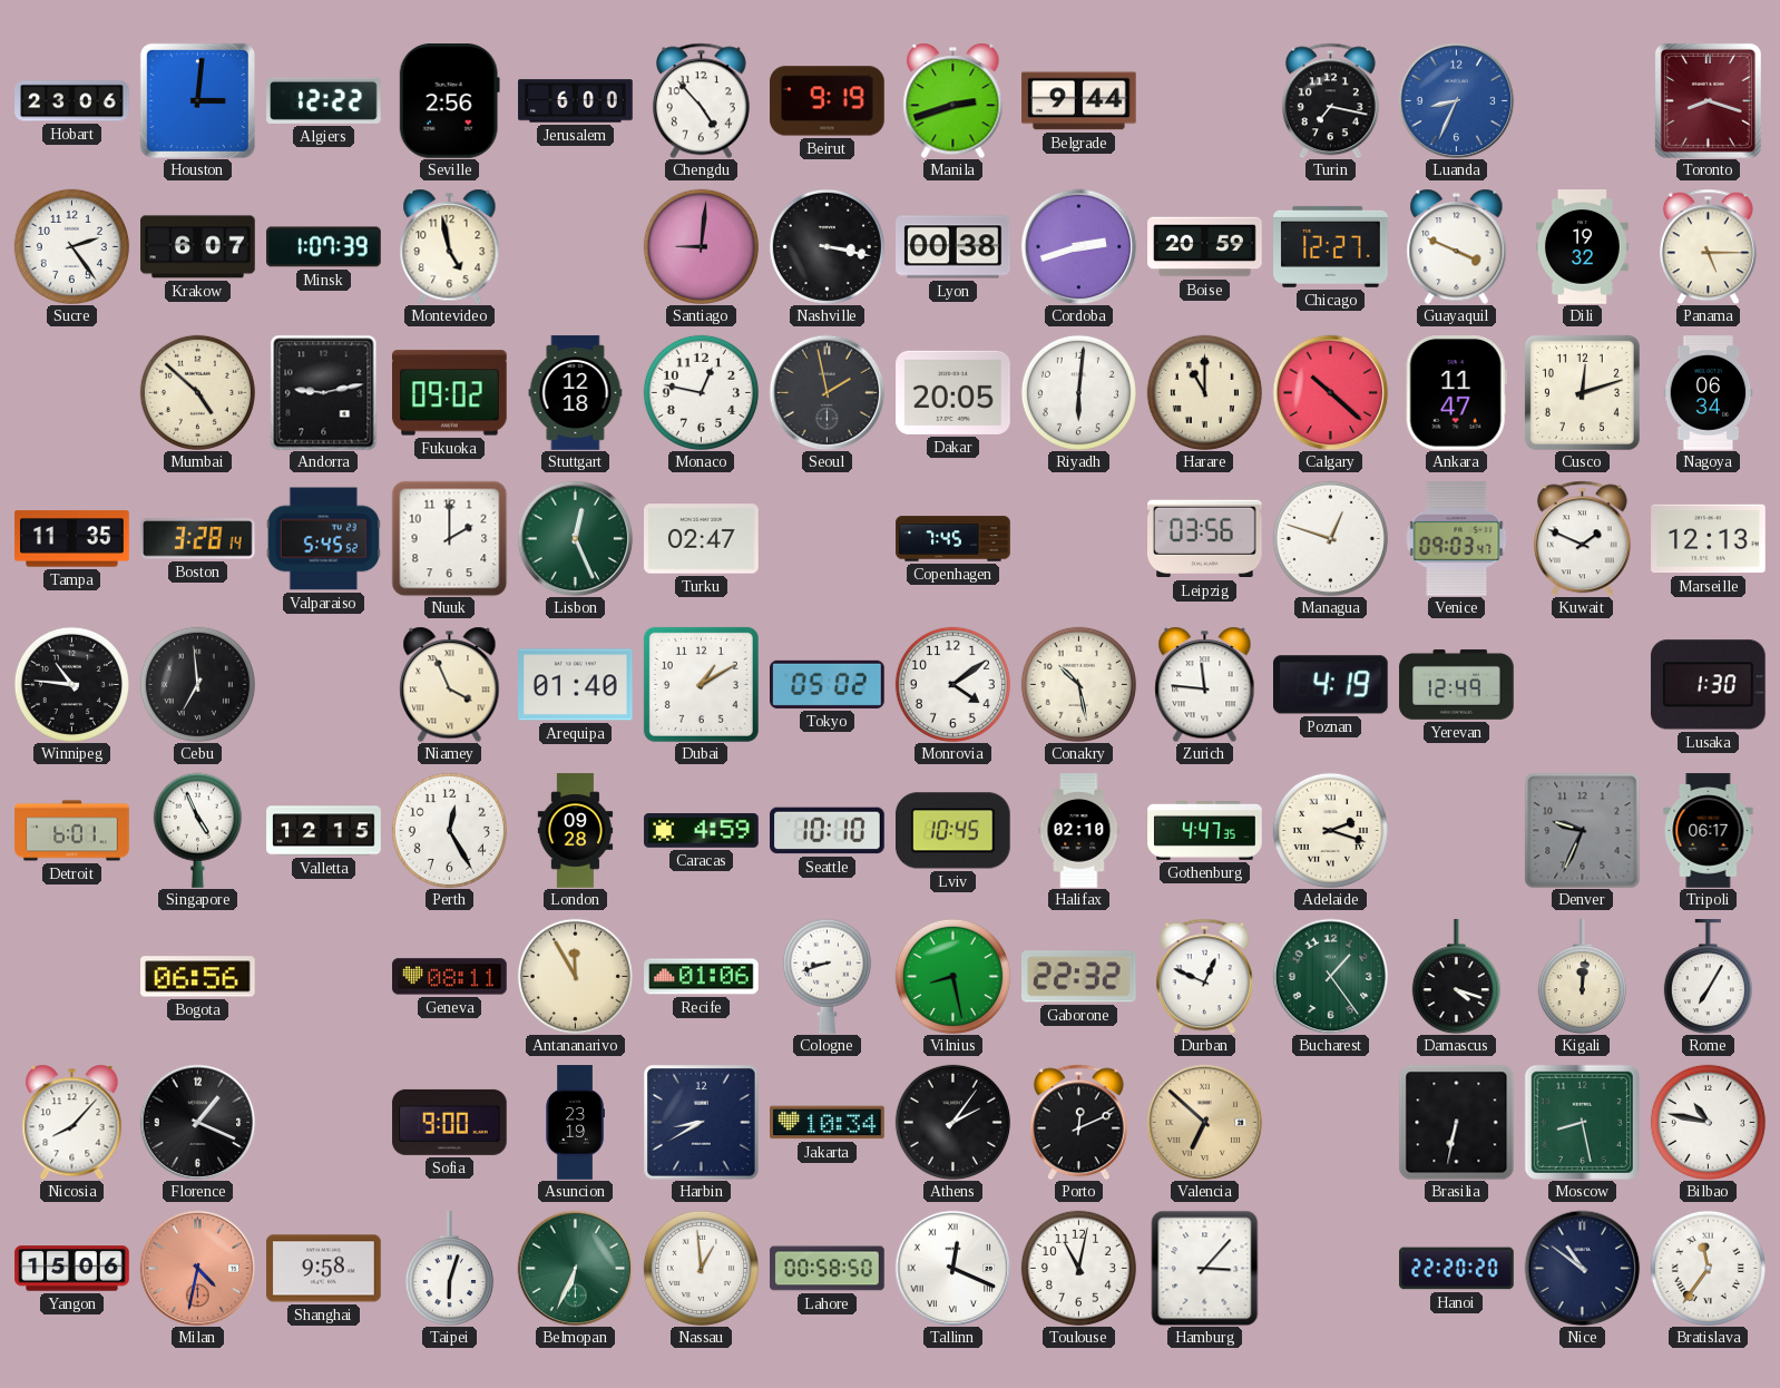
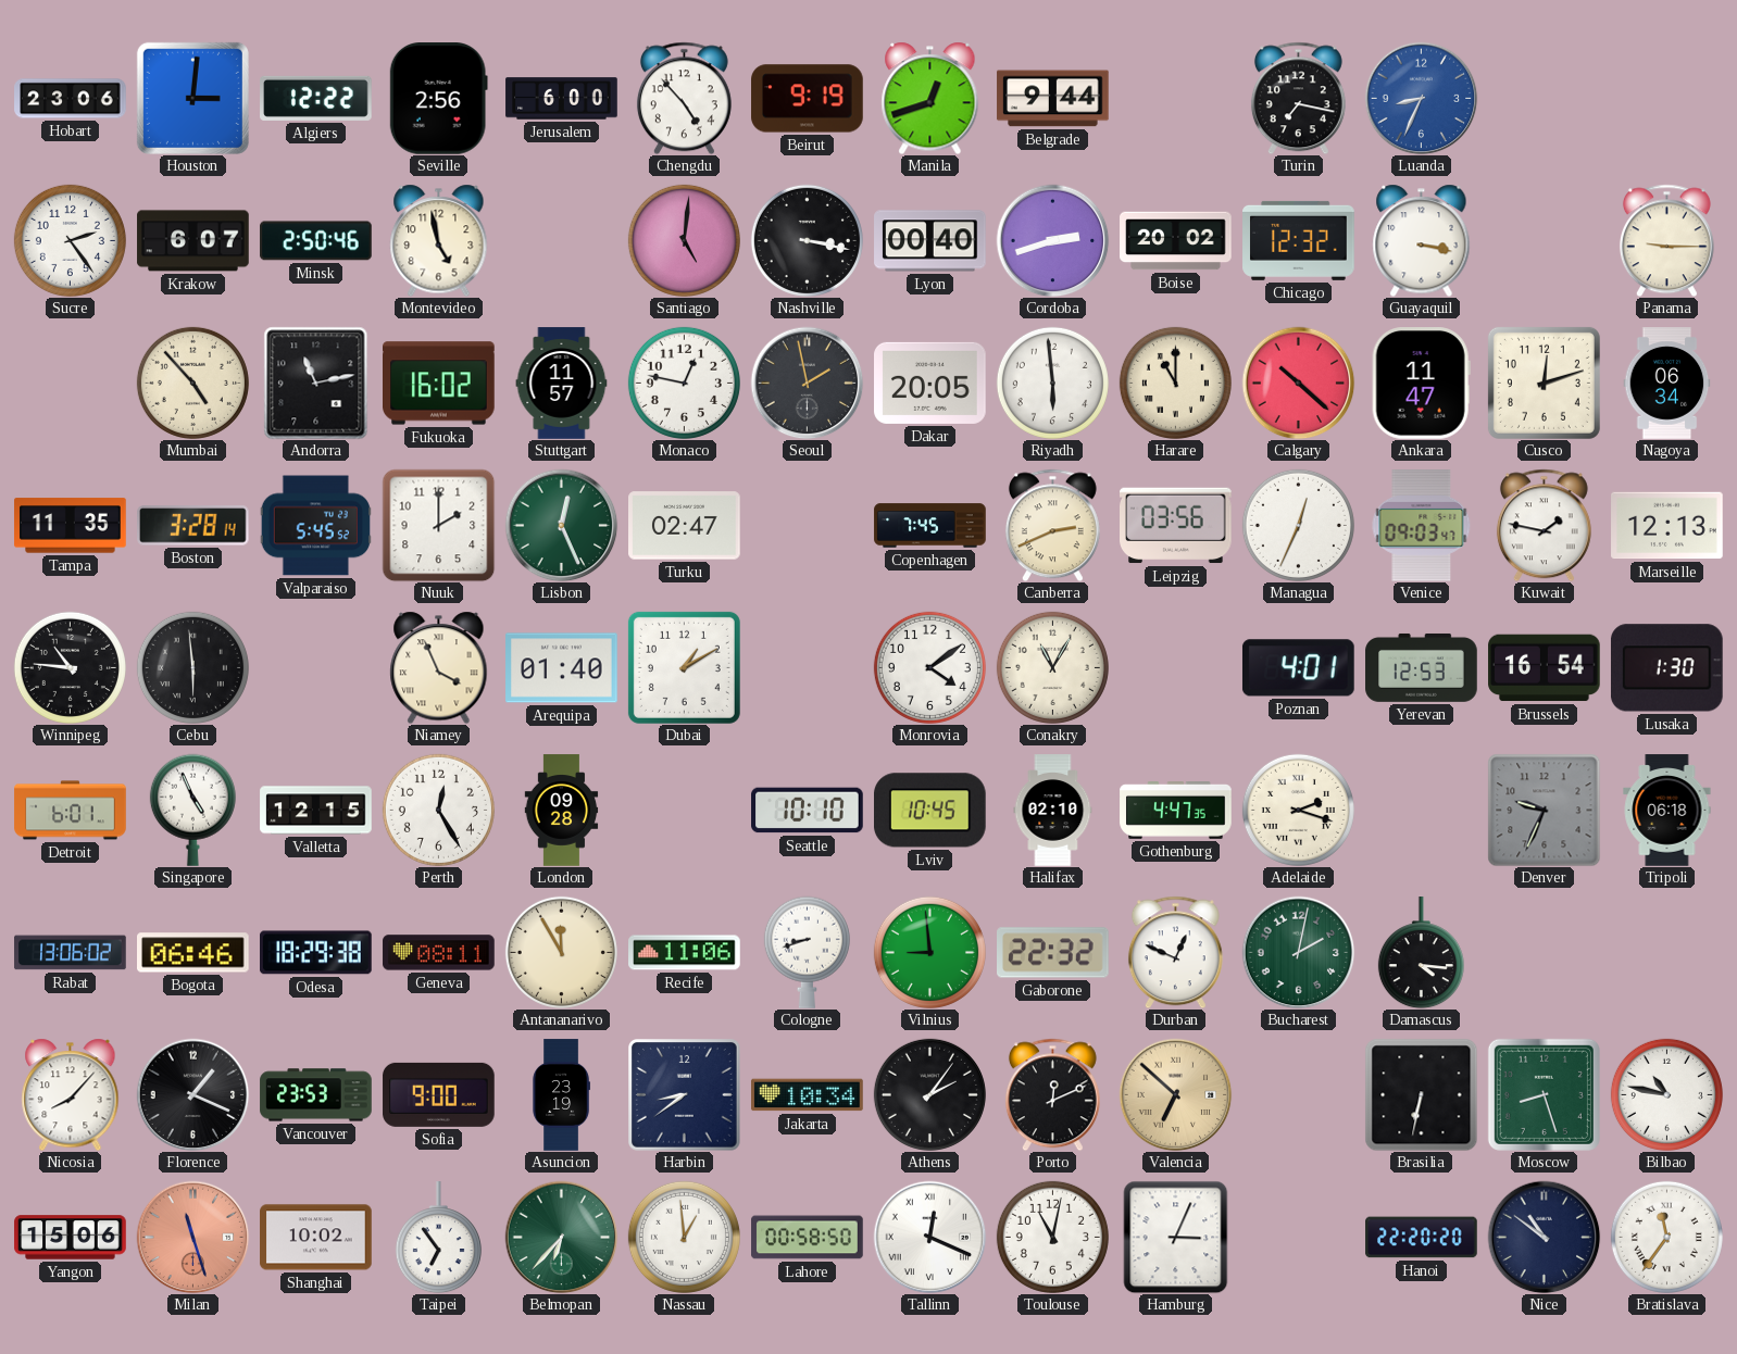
Manila: 2:42 -> 12:42 (930, 98)
Toronto: 8:18 -> none (1708, 100)
Minsk: 1:07 -> 2:50 (316, 241)
Santiago: 9:01 -> 5:01 (684, 240)
Lyon: 00:38 -> 00:40 (930, 241)
Boise: 20:59 -> 20:02 (1176, 241)
Chicago: 12:27 -> 12:32 (1299, 240)
Guayaquil: 3:49 -> 3:17 (1422, 240)
Dili: 19:32 -> none (1582, 247)
Panama: 5:15 -> 9:15 (1666, 240)
Mumbai: 4:52 -> 4:53 (192, 383)
Andorra: 9:13 -> 11:13 (316, 383)
Fukuoka: 09:02 -> 16:02 (439, 384)
Stuttgart: 12:18 -> 11:57 (562, 384)
Riyadh: 6:01 -> 5:59 (1052, 383)
Canberra: none -> 2:41 (1052, 525)
Managua: 12:48 -> 12:34 (1298, 525)
Kuwait: 1:49 -> 1:47 (1544, 525)
Cebu: 6:59 -> 5:59 (192, 667)
Tokyo: 05:02 -> none (828, 684)
Conakry: 10:28 -> 11:05 (1052, 667)
Zurich: 11:46 -> none (1205, 684)
Poznan: 4:19 -> 4:01 (1298, 668)
Yerevan: 12:49 -> 12:53 (1422, 668)
Brussels: none -> 16:54 (1545, 668)
Caracas: 4:59 -> none (702, 831)
Tripoli: 06:17 -> 06:18 (1667, 811)
Rabat: none -> 13:06 (71, 953)
Bogota: 06:56 -> 06:46 (193, 953)
Odesa: none -> 18:29 (316, 953)
Recife: 01:06 -> 11:06 (685, 953)
Vilnius: 8:28 -> 8:59 (929, 952)
Bucharest: 1:24 -> 2:02 (1298, 952)
Damascus: 4:18 -> 4:16 (1421, 953)
Kigali: 12:01 -> none (1582, 977)
Rome: 7:05 -> none (1708, 977)
Vancouver: none -> 23:53 (316, 1095)
Harbin: 8:40 -> 8:39 (685, 1095)
Moscow: 8:28 -> 8:27 (1544, 1094)
Milan: 4:32 -> 11:27 (192, 1237)
Shanghai: 9:58 -> 10:02 (316, 1238)
Taipei: 6:03 -> 6:54 (438, 1238)
Belmopan: 6:34 -> 6:37 (561, 1237)
Hamburg: 3:07 -> 3:04 (1176, 1237)
